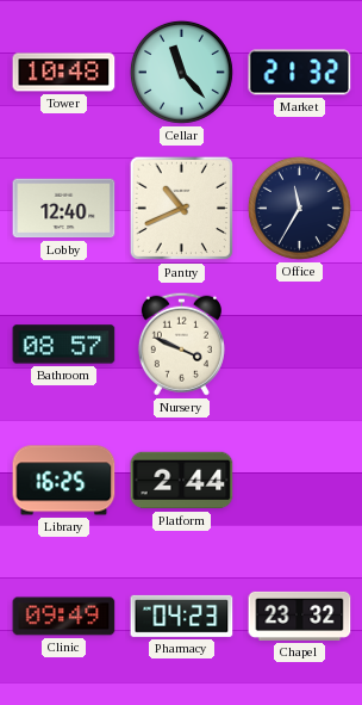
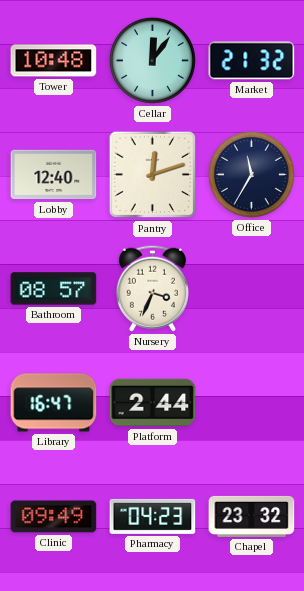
Cellar: 11:23 -> 12:06 (152, 60)
Pantry: 10:41 -> 12:12 (153, 175)
Nursery: 3:49 -> 3:34 (152, 288)
Library: 16:25 -> 16:47 (54, 403)
